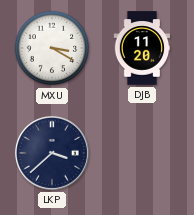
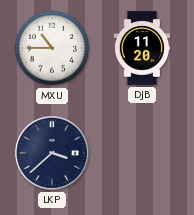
MXU: 3:20 -> 10:45 (52, 48)
